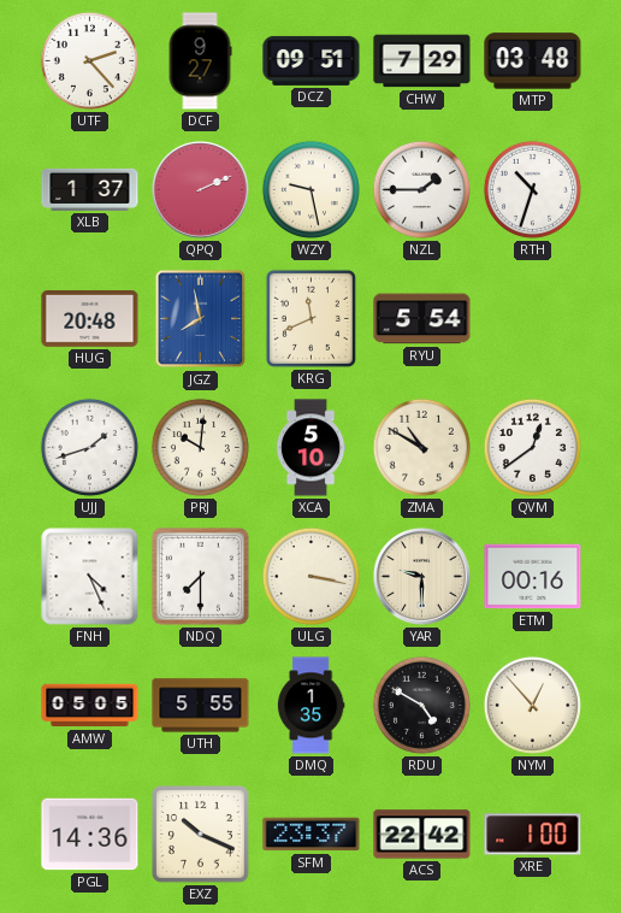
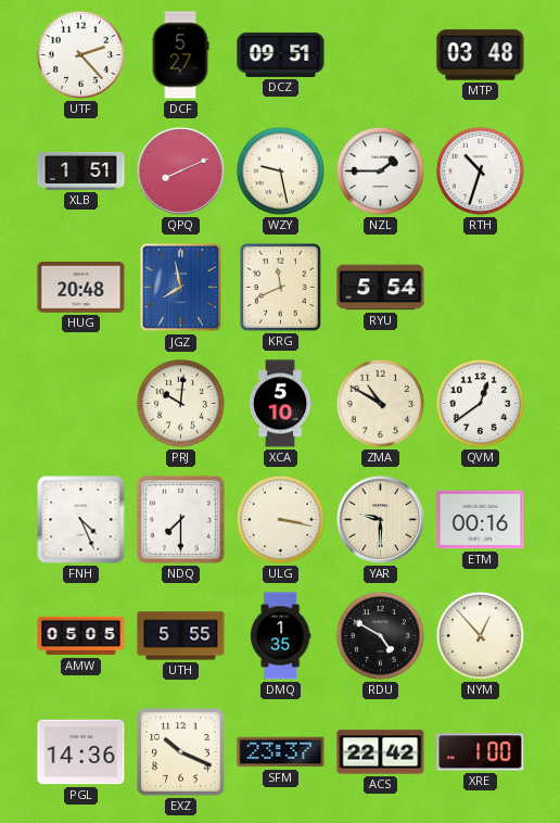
DCF: 9:27 -> 5:27 (180, 55)
CHW: 7:29 -> none (422, 61)
XLB: 1:37 -> 1:51 (81, 170)
QPQ: 2:11 -> 8:11 (180, 170)
UJJ: 1:42 -> none (89, 447)
